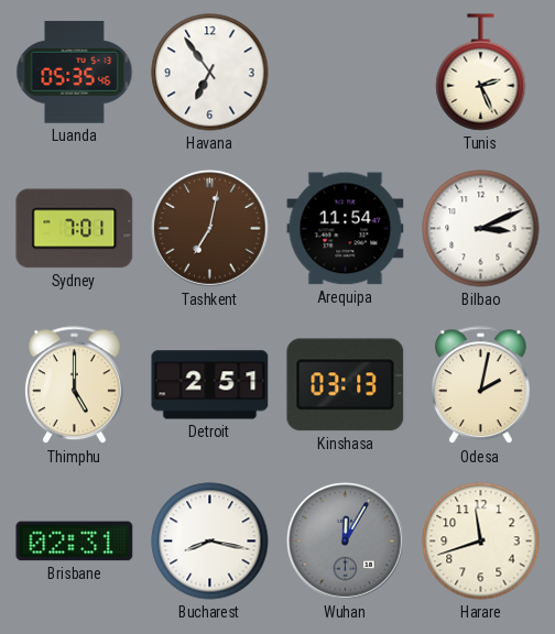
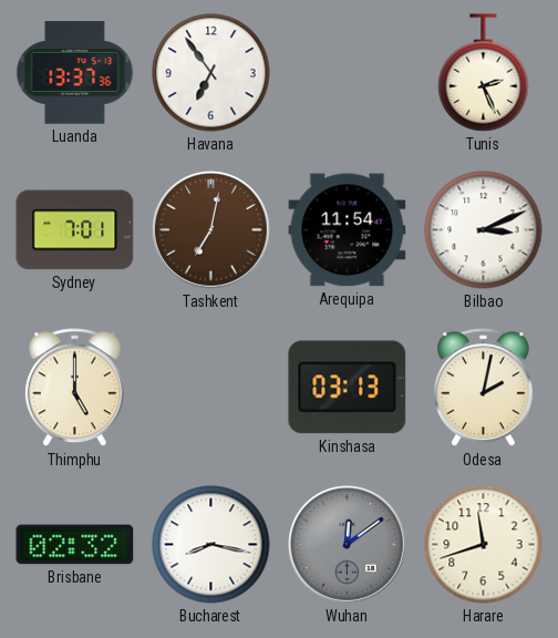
Luanda: 05:35 -> 13:37 (75, 73)
Detroit: 2:51 -> none (210, 385)
Brisbane: 02:31 -> 02:32 (75, 545)
Wuhan: 12:05 -> 12:09 (348, 545)
